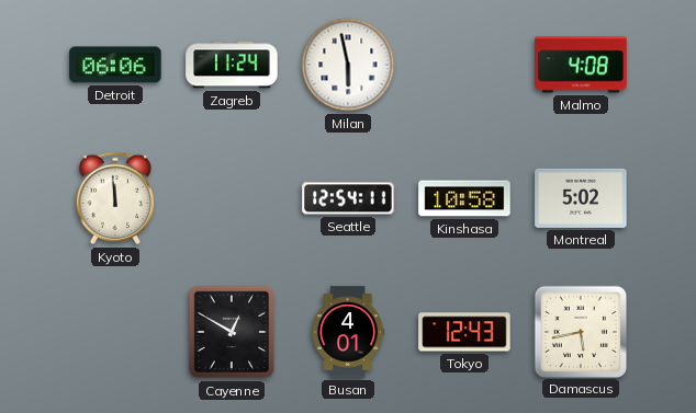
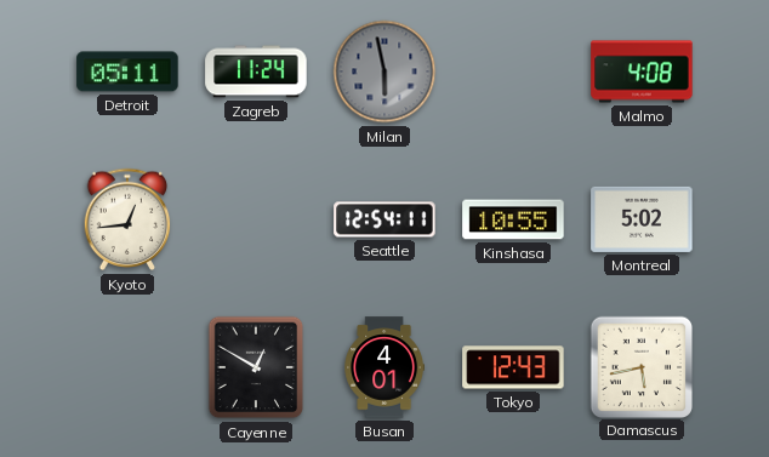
Detroit: 06:06 -> 05:11 (127, 72)
Milan dial: white -> grey (384, 72)
Kyoto: 11:59 -> 12:44 (127, 219)
Kinshasa: 10:58 -> 10:55 (513, 219)
